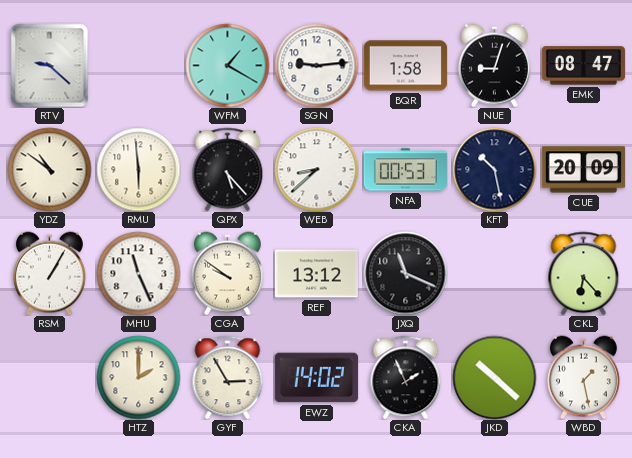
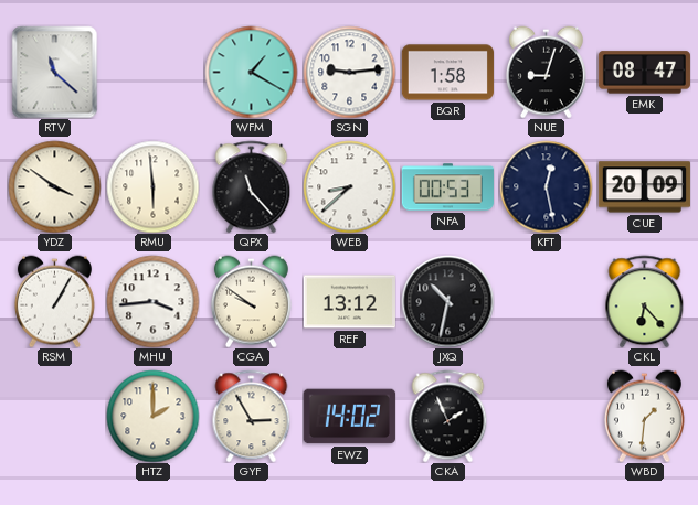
RTV: 9:22 -> 11:22 (55, 72)
YDZ: 10:51 -> 3:51 (54, 186)
QPX: 5:23 -> 11:23 (252, 186)
KFT: 10:28 -> 12:28 (546, 186)
MHU: 11:26 -> 3:44 (152, 301)
JXQ: 11:19 -> 10:32 (447, 301)
JKD: 10:22 -> none (494, 377)
WBD: 1:28 -> 1:31 (644, 416)
